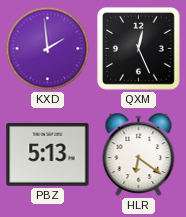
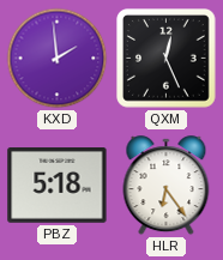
PBZ: 5:13 -> 5:18 (58, 186)
HLR: 6:21 -> 6:24 (167, 186)
